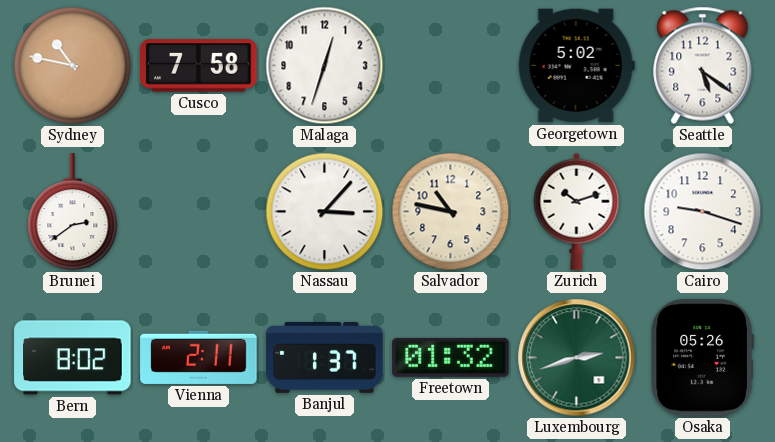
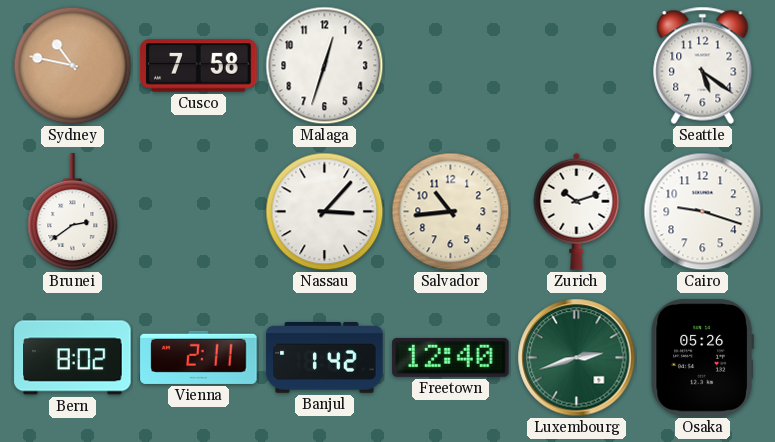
Georgetown: 5:02 -> none (576, 66)
Salvador: 10:47 -> 10:44 (451, 212)
Banjul: 1:37 -> 1:42 (325, 358)
Freetown: 01:32 -> 12:40 (451, 357)
